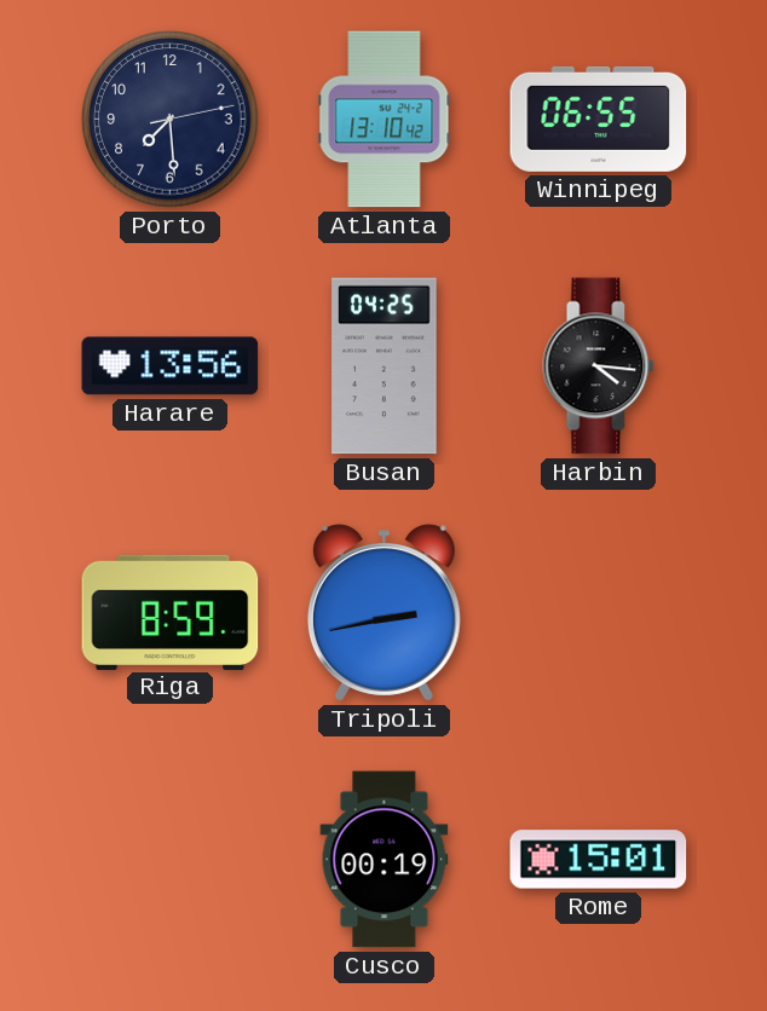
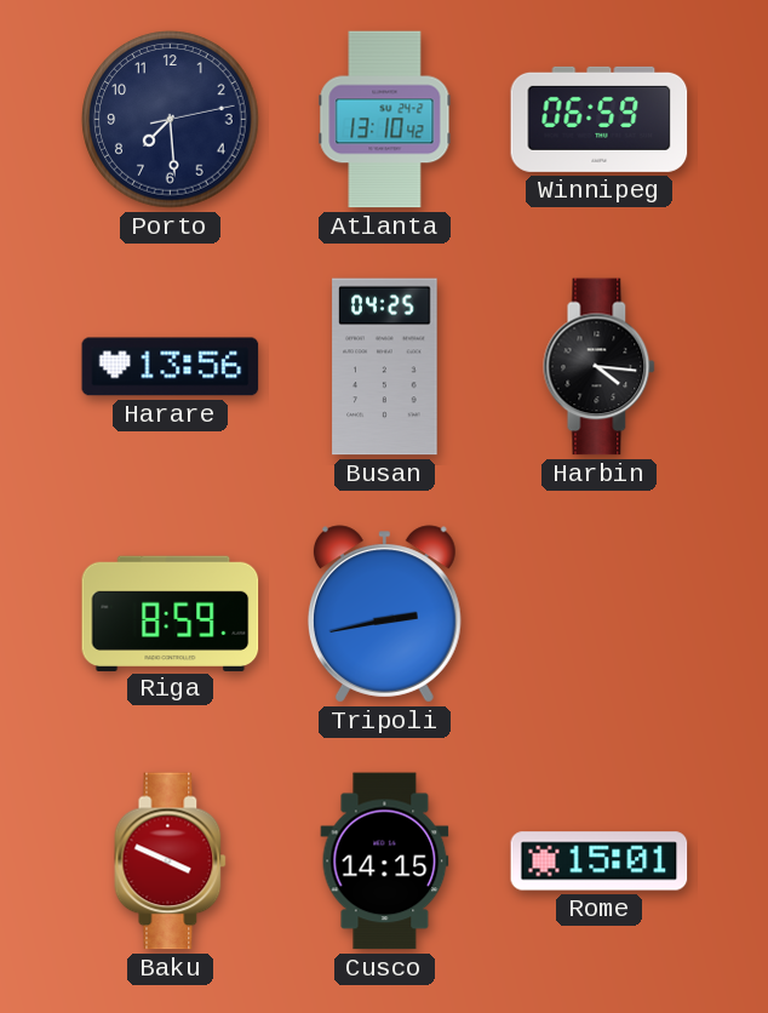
Winnipeg: 06:55 -> 06:59 (600, 119)
Baku: none -> 3:49 (171, 862)
Cusco: 00:19 -> 14:15 (385, 862)
